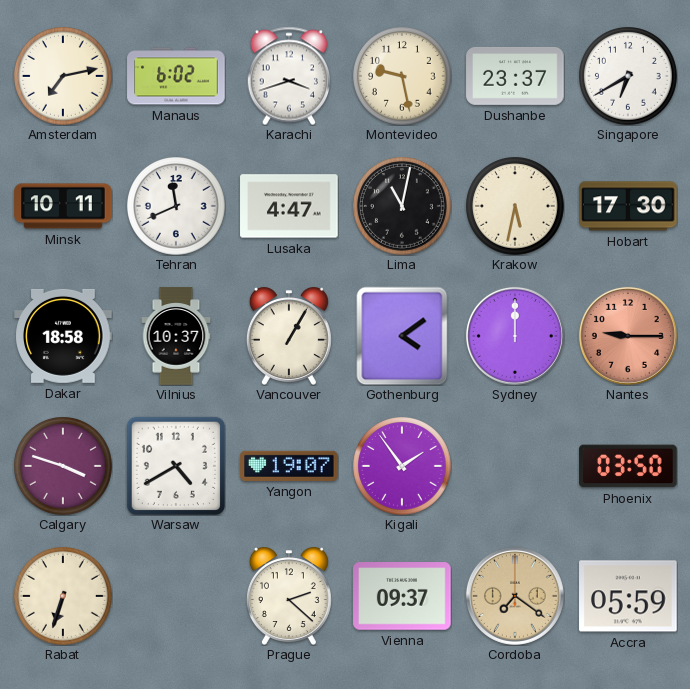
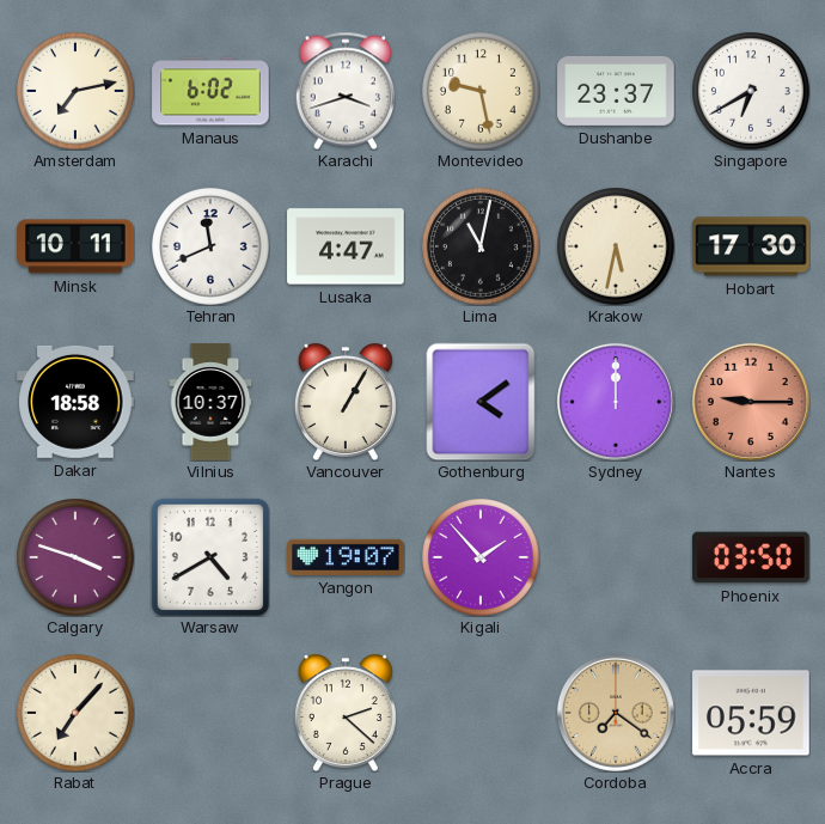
Kigali: 1:54 -> 1:53 (482, 559)
Rabat: 6:33 -> 7:07 (77, 714)
Vienna: 09:37 -> none (402, 596)
